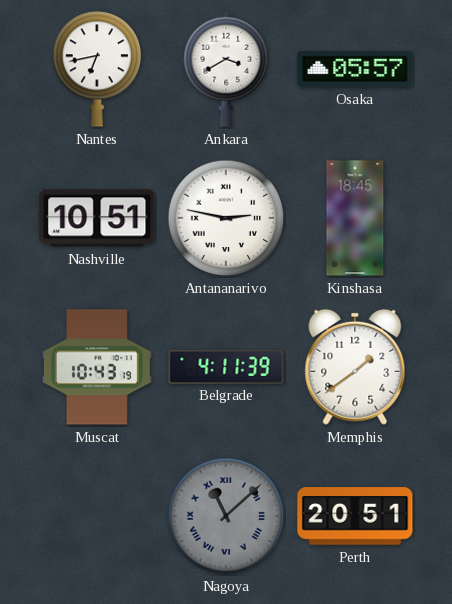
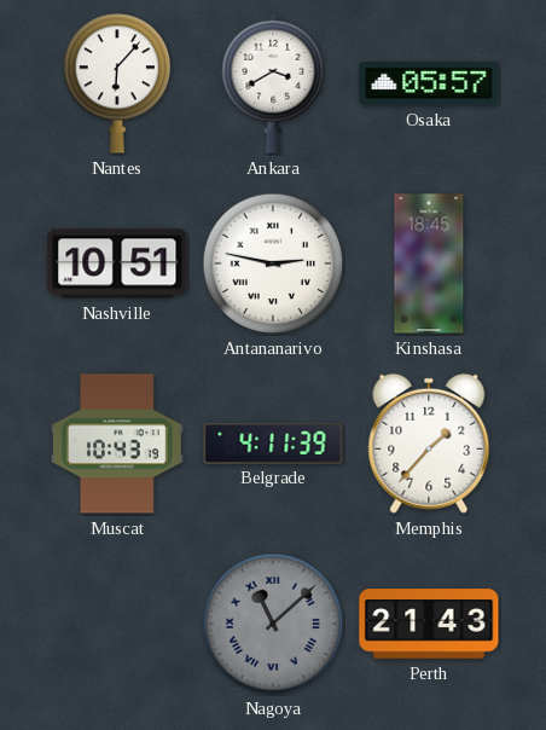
Nantes: 6:43 -> 6:07 (117, 83)
Memphis: 1:39 -> 1:37 (429, 444)
Perth: 20:51 -> 21:43 (429, 624)
